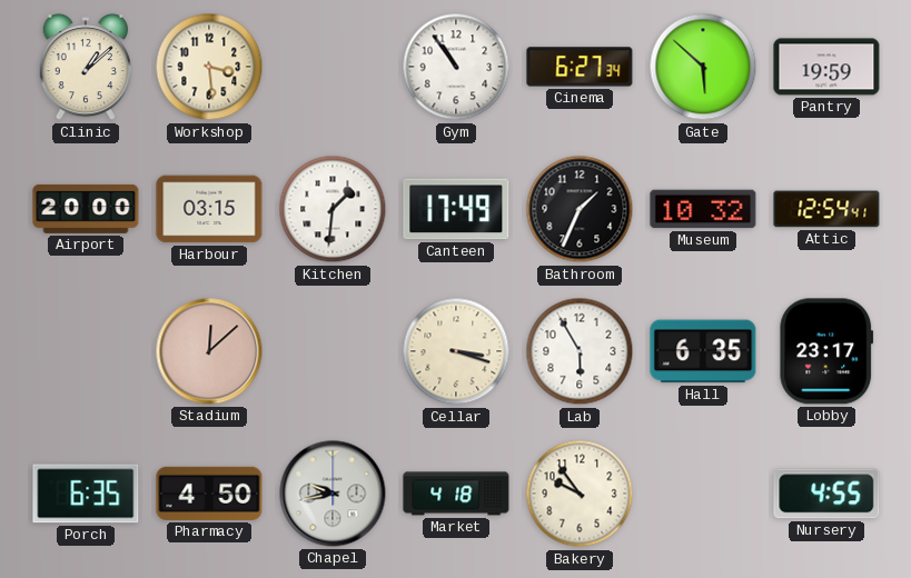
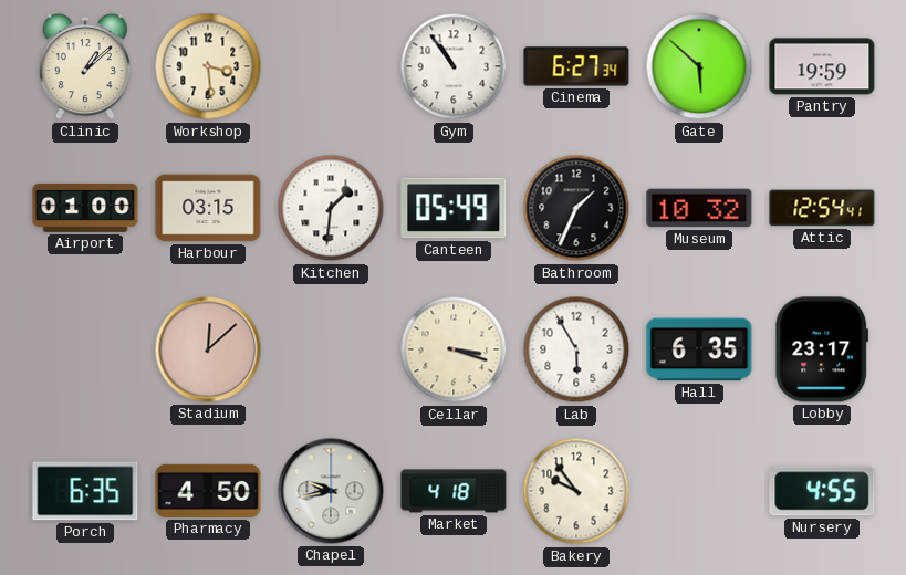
Airport: 20:00 -> 01:00 (85, 208)
Canteen: 17:49 -> 05:49 (454, 208)
